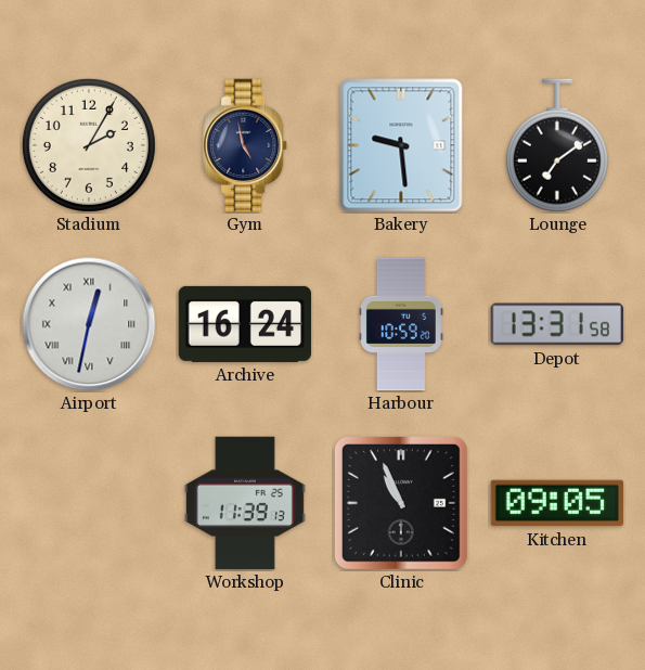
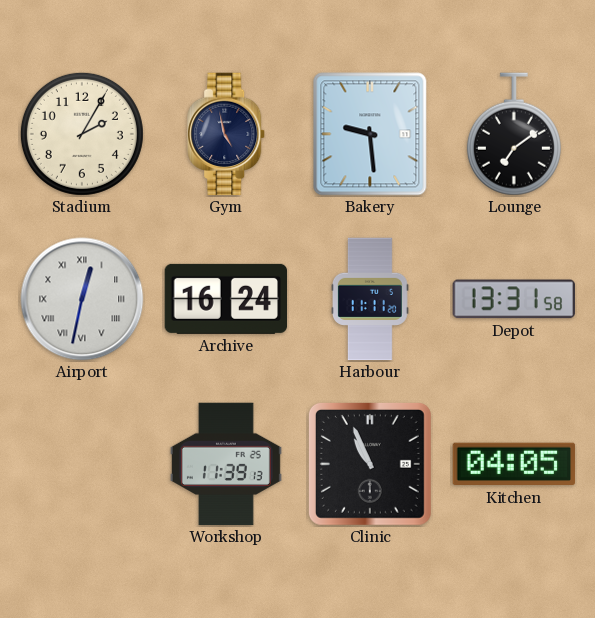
Harbour: 10:59 -> 11:11 (371, 299)
Kitchen: 09:05 -> 04:05 (514, 464)
